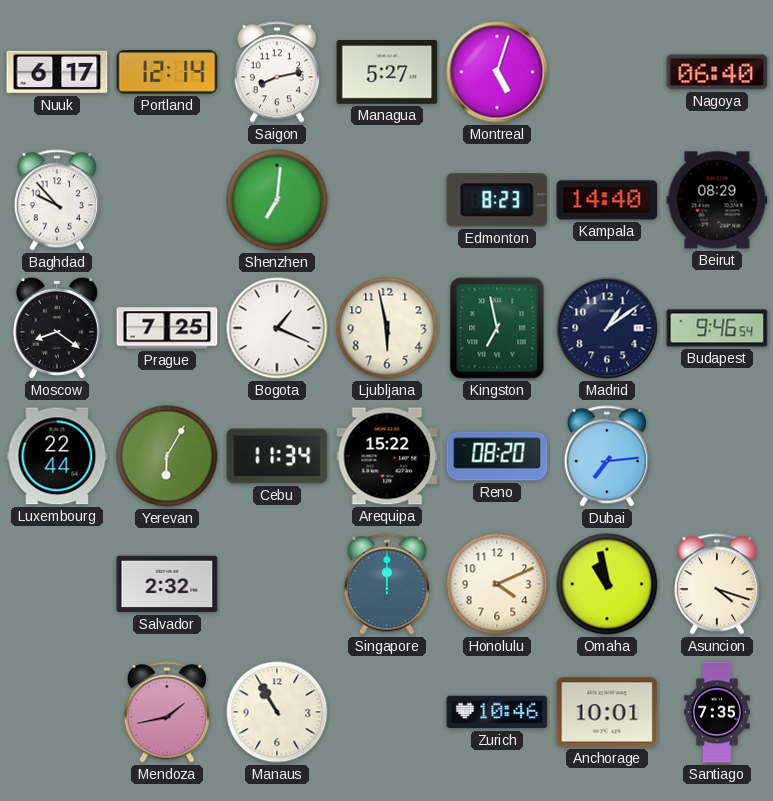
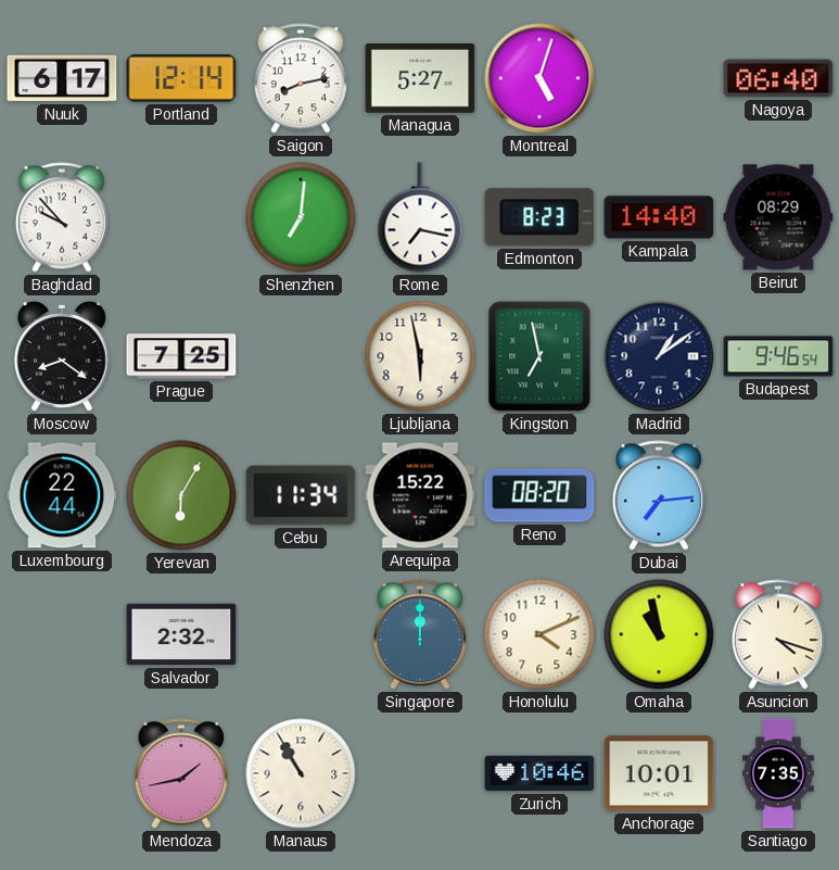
Rome: none -> 7:17 (420, 217)
Bogota: 1:19 -> none (277, 328)
